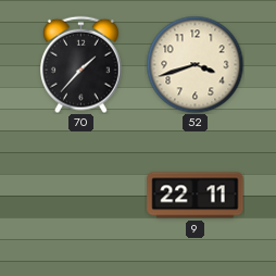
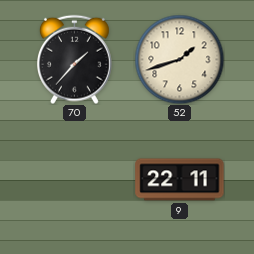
52: 3:42 -> 1:42 (179, 59)
